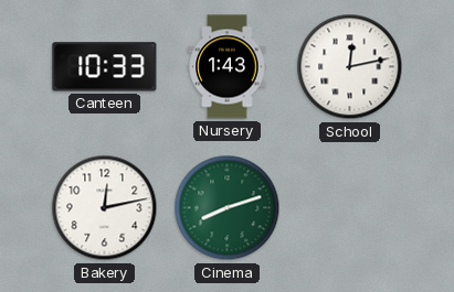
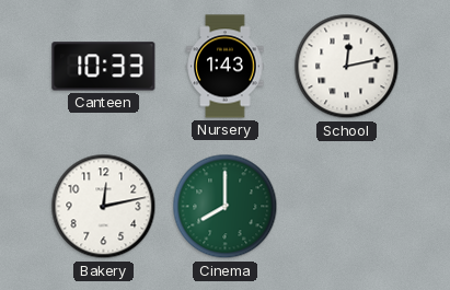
Cinema: 8:12 -> 8:00 (226, 207)
